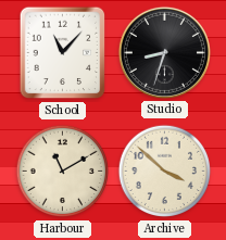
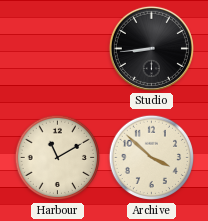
School: 11:07 -> none (63, 53)
Studio: 8:33 -> 8:44 (151, 48)
